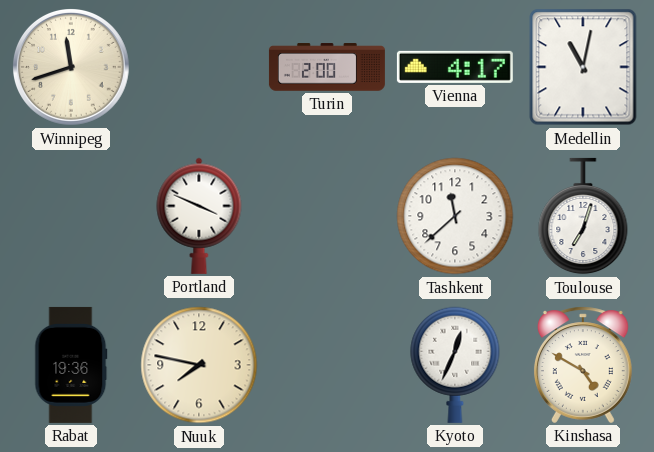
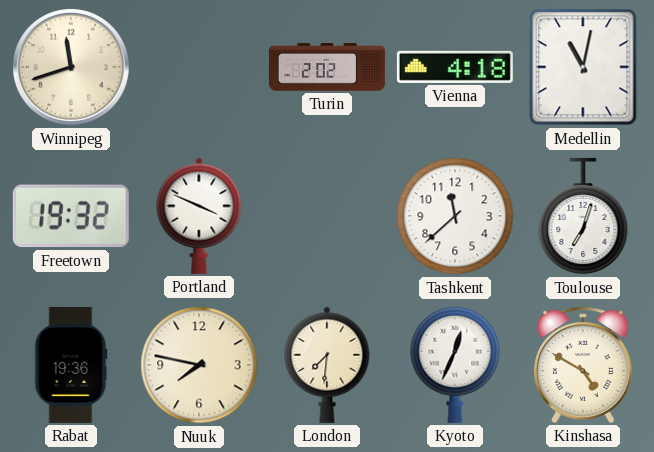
Turin: 2:00 -> 2:02 (327, 67)
Vienna: 4:17 -> 4:18 (455, 67)
Freetown: none -> 19:32 (71, 216)
London: none -> 7:31 (327, 365)
